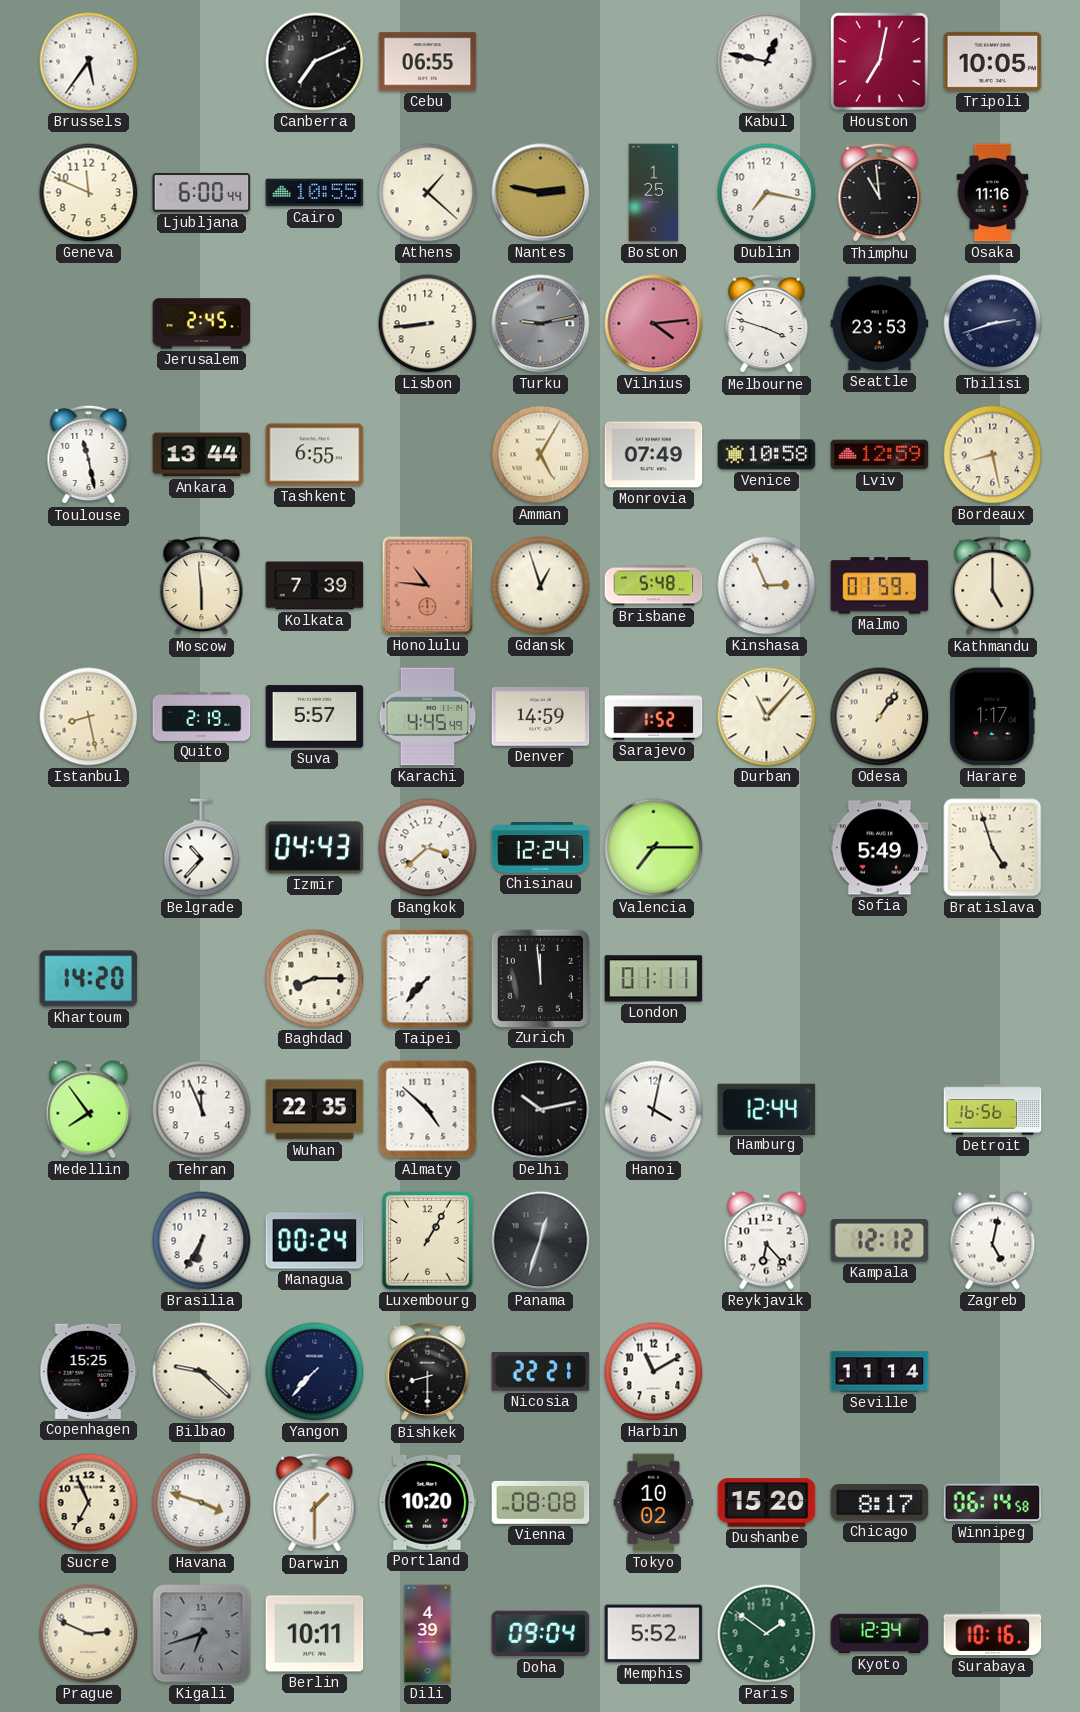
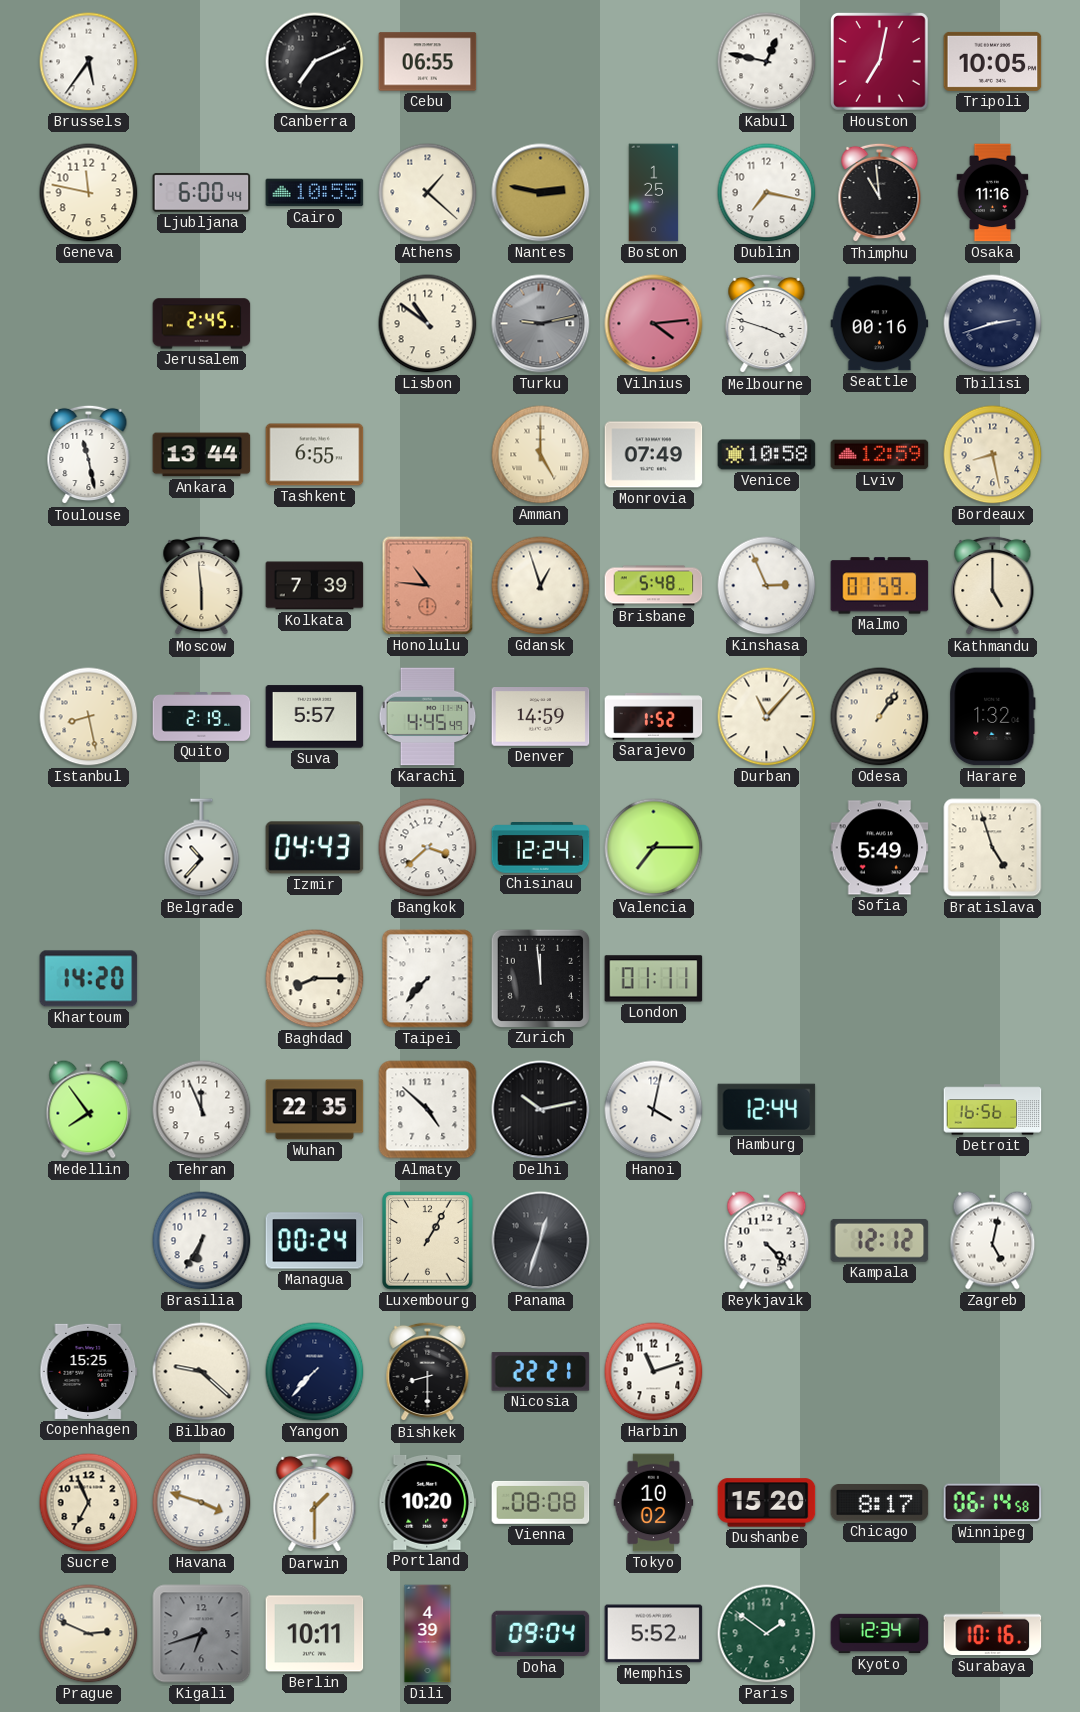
Geneva: 11:49 -> 11:47 (89, 193)
Lisbon: 8:44 -> 10:51 (428, 324)
Seattle: 23:53 -> 00:16 (880, 324)
Amman: 5:05 -> 5:00 (541, 455)
Harare: 1:17 -> 1:32 (993, 717)
Reykjavik: 6:23 -> 4:23 (767, 1241)
Harbin: 11:10 -> 11:12 (654, 1372)
Seville: 11:14 -> none (880, 1372)
